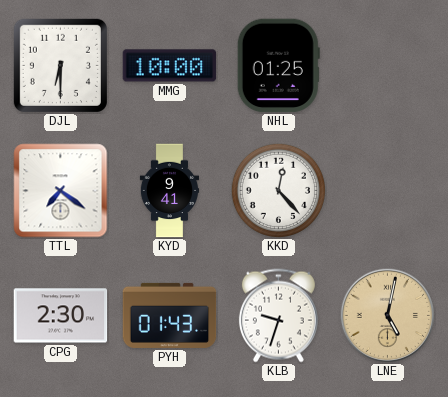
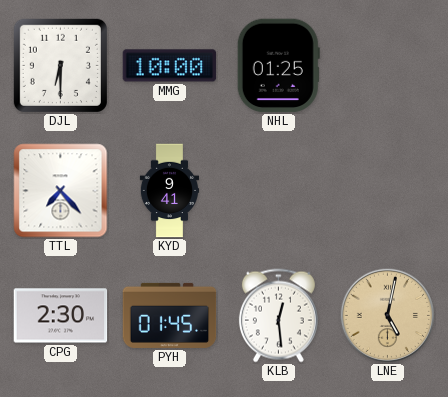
TTL: 7:21 -> 7:23 (61, 191)
KKD: 12:23 -> none (278, 190)
PYH: 01:43 -> 01:45 (170, 315)
KLB: 9:33 -> 12:29 (278, 316)
